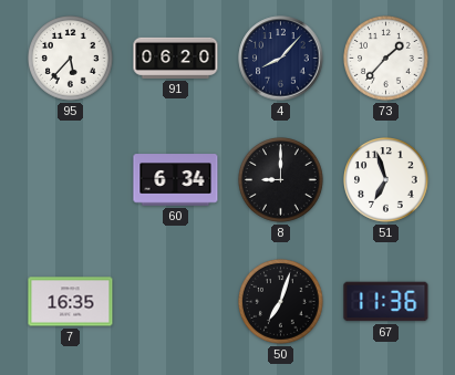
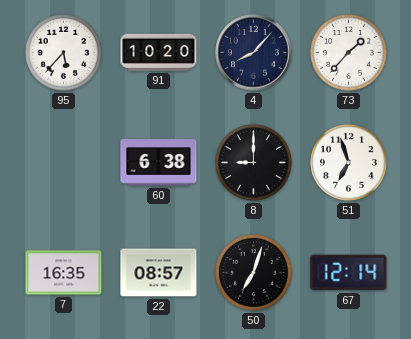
91: 06:20 -> 10:20 (159, 52)
60: 6:34 -> 6:38 (159, 163)
22: none -> 08:57 (159, 273)
67: 11:36 -> 12:14 (349, 273)
